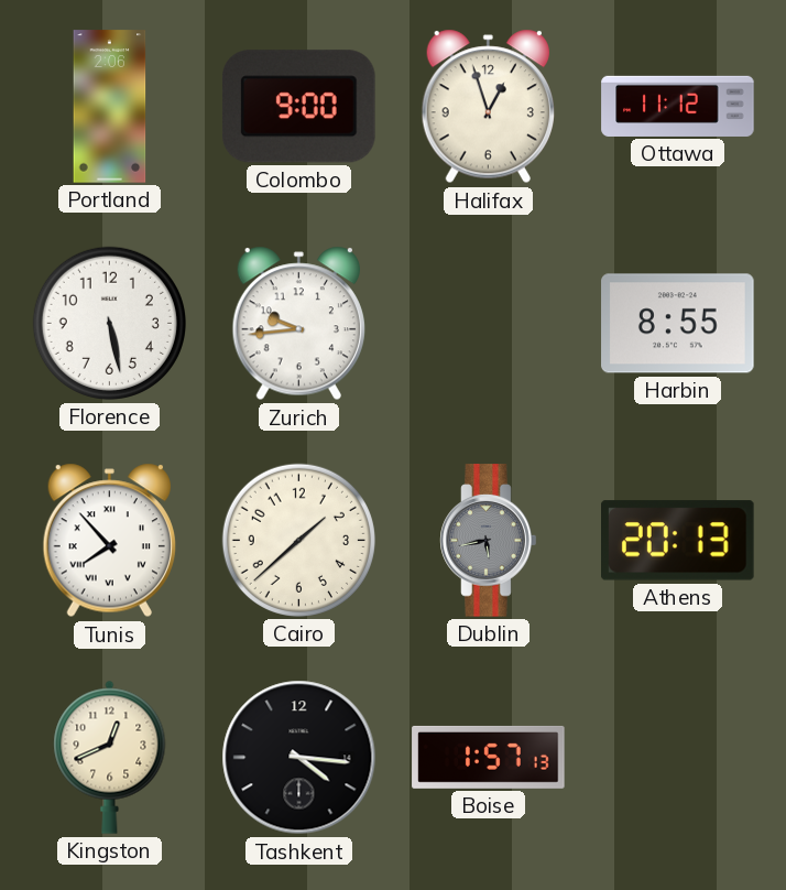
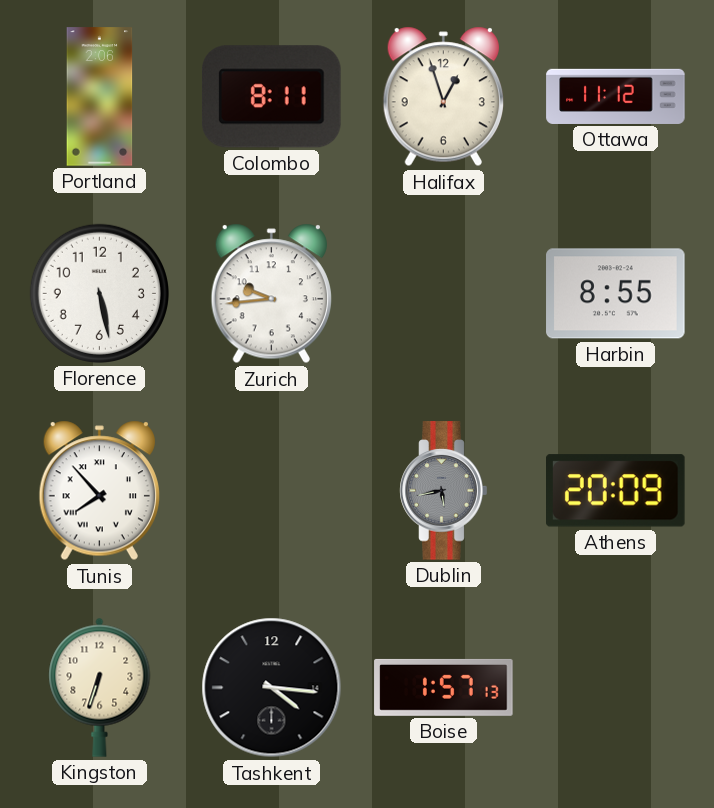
Colombo: 9:00 -> 8:11 (272, 97)
Cairo: 1:38 -> none (298, 540)
Athens: 20:13 -> 20:09 (616, 491)
Kingston: 12:41 -> 6:33 (100, 687)
